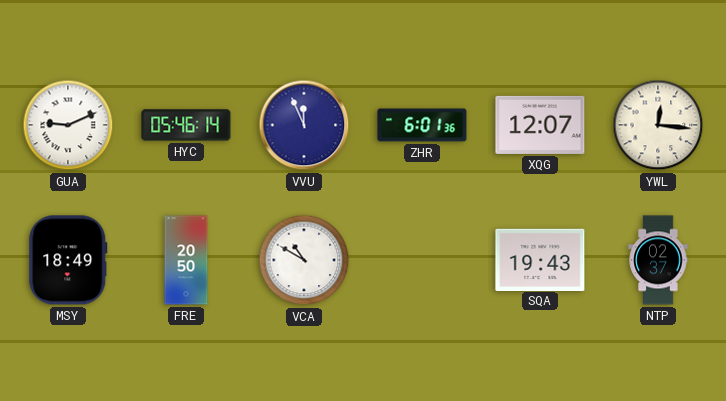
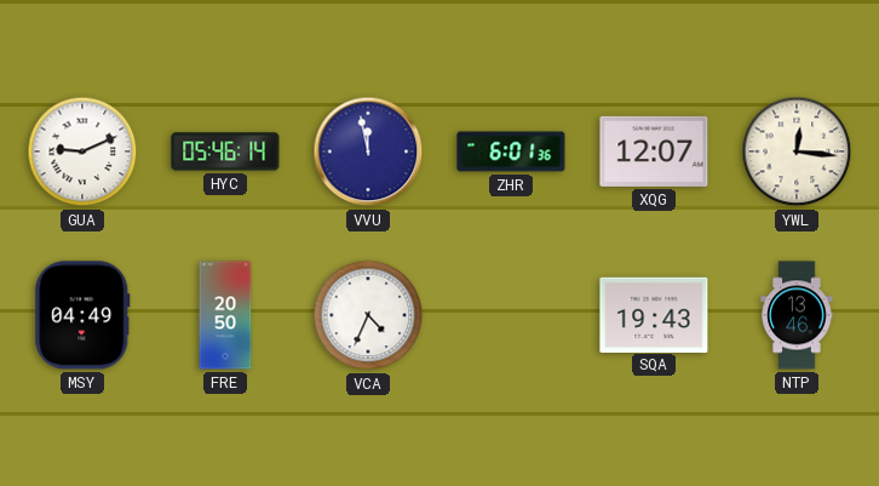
VVU: 11:56 -> 11:58 (368, 151)
MSY: 18:49 -> 04:49 (82, 315)
VCA: 10:50 -> 4:34 (368, 315)
NTP: 02:37 -> 13:46 (797, 315)
